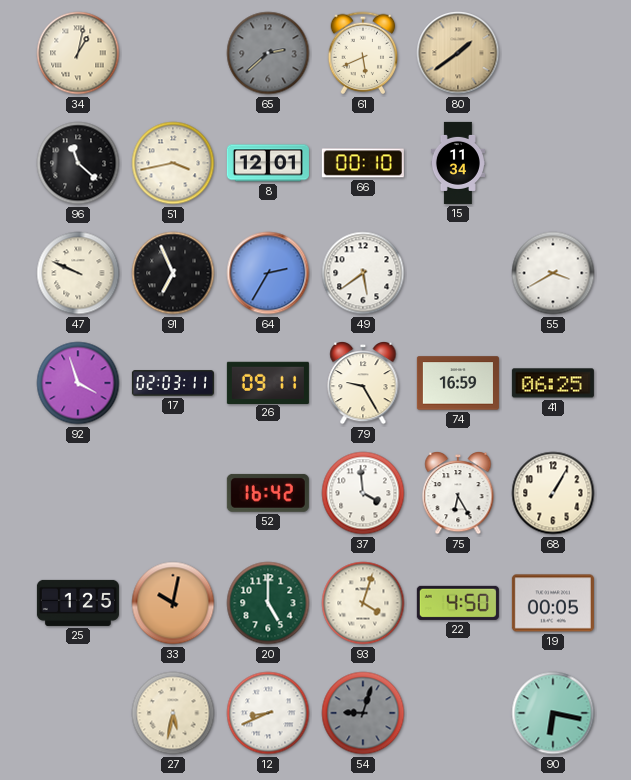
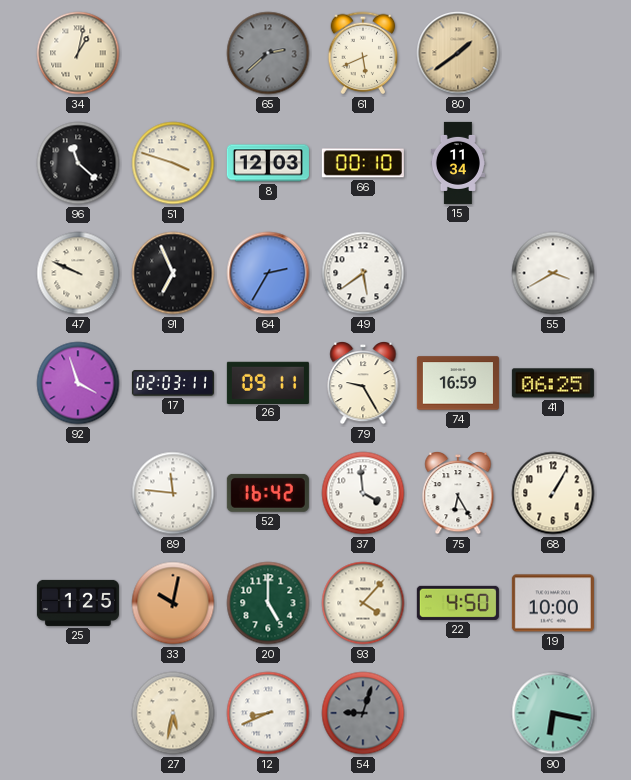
51: 3:43 -> 3:48 (173, 163)
8: 12:01 -> 12:03 (268, 163)
89: none -> 11:46 (173, 493)
93: 4:03 -> 4:07 (363, 603)
19: 00:05 -> 10:00 (553, 603)
